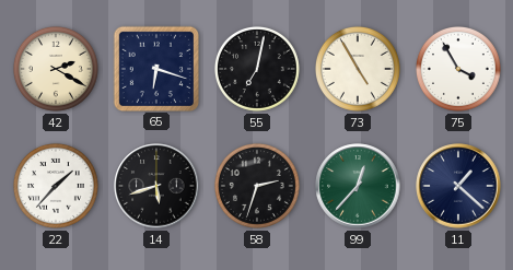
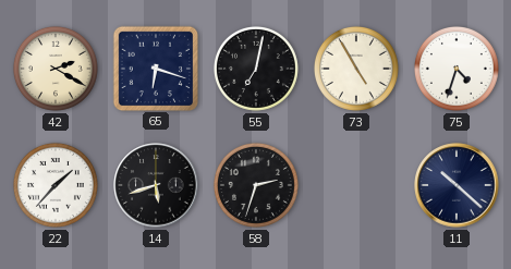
75: 3:55 -> 4:33 (457, 69)
99: 12:37 -> none (358, 186)
11: 1:22 -> 10:22 (457, 185)
